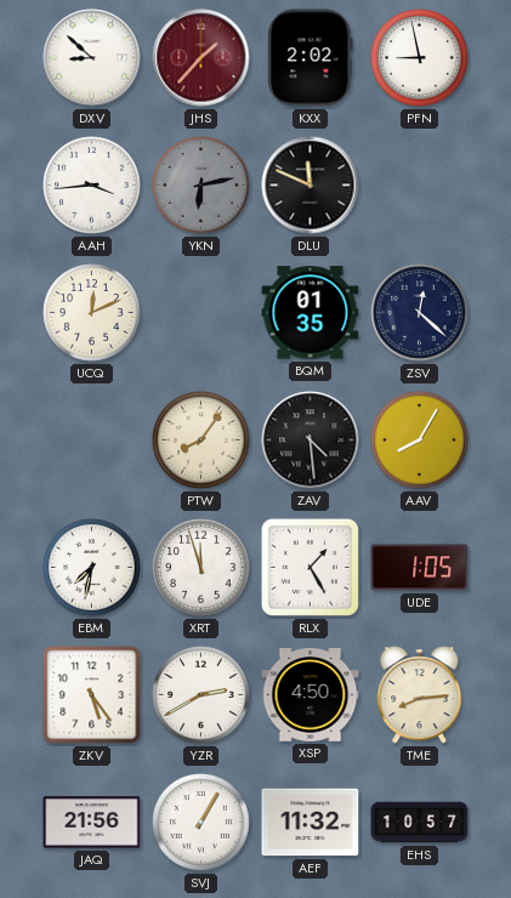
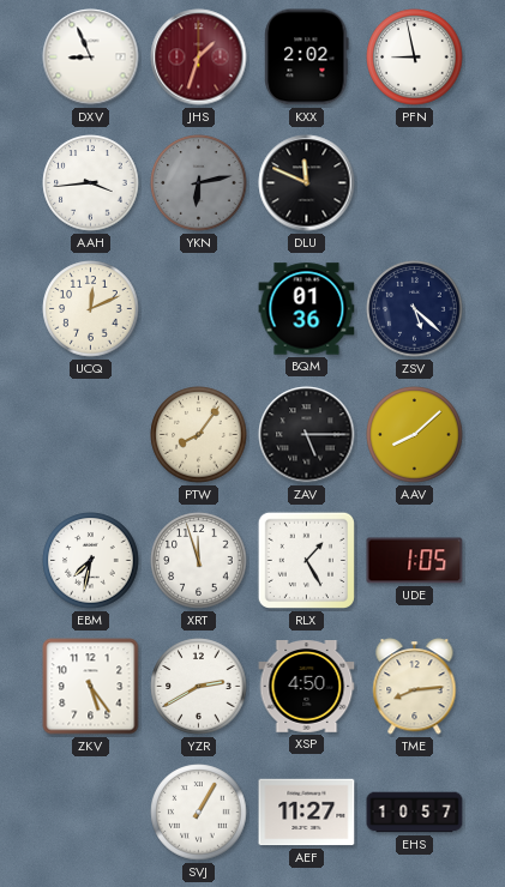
DXV: 8:52 -> 8:56 (91, 58)
JHS: 1:37 -> 1:33 (199, 58)
BQM: 01:35 -> 01:36 (307, 309)
ZSV: 12:22 -> 5:22 (415, 309)
ZAV: 4:29 -> 5:15 (307, 435)
AAV: 8:05 -> 8:08 (415, 435)
JAQ: 21:56 -> none (92, 823)
AEF: 11:32 -> 11:27 (307, 813)
